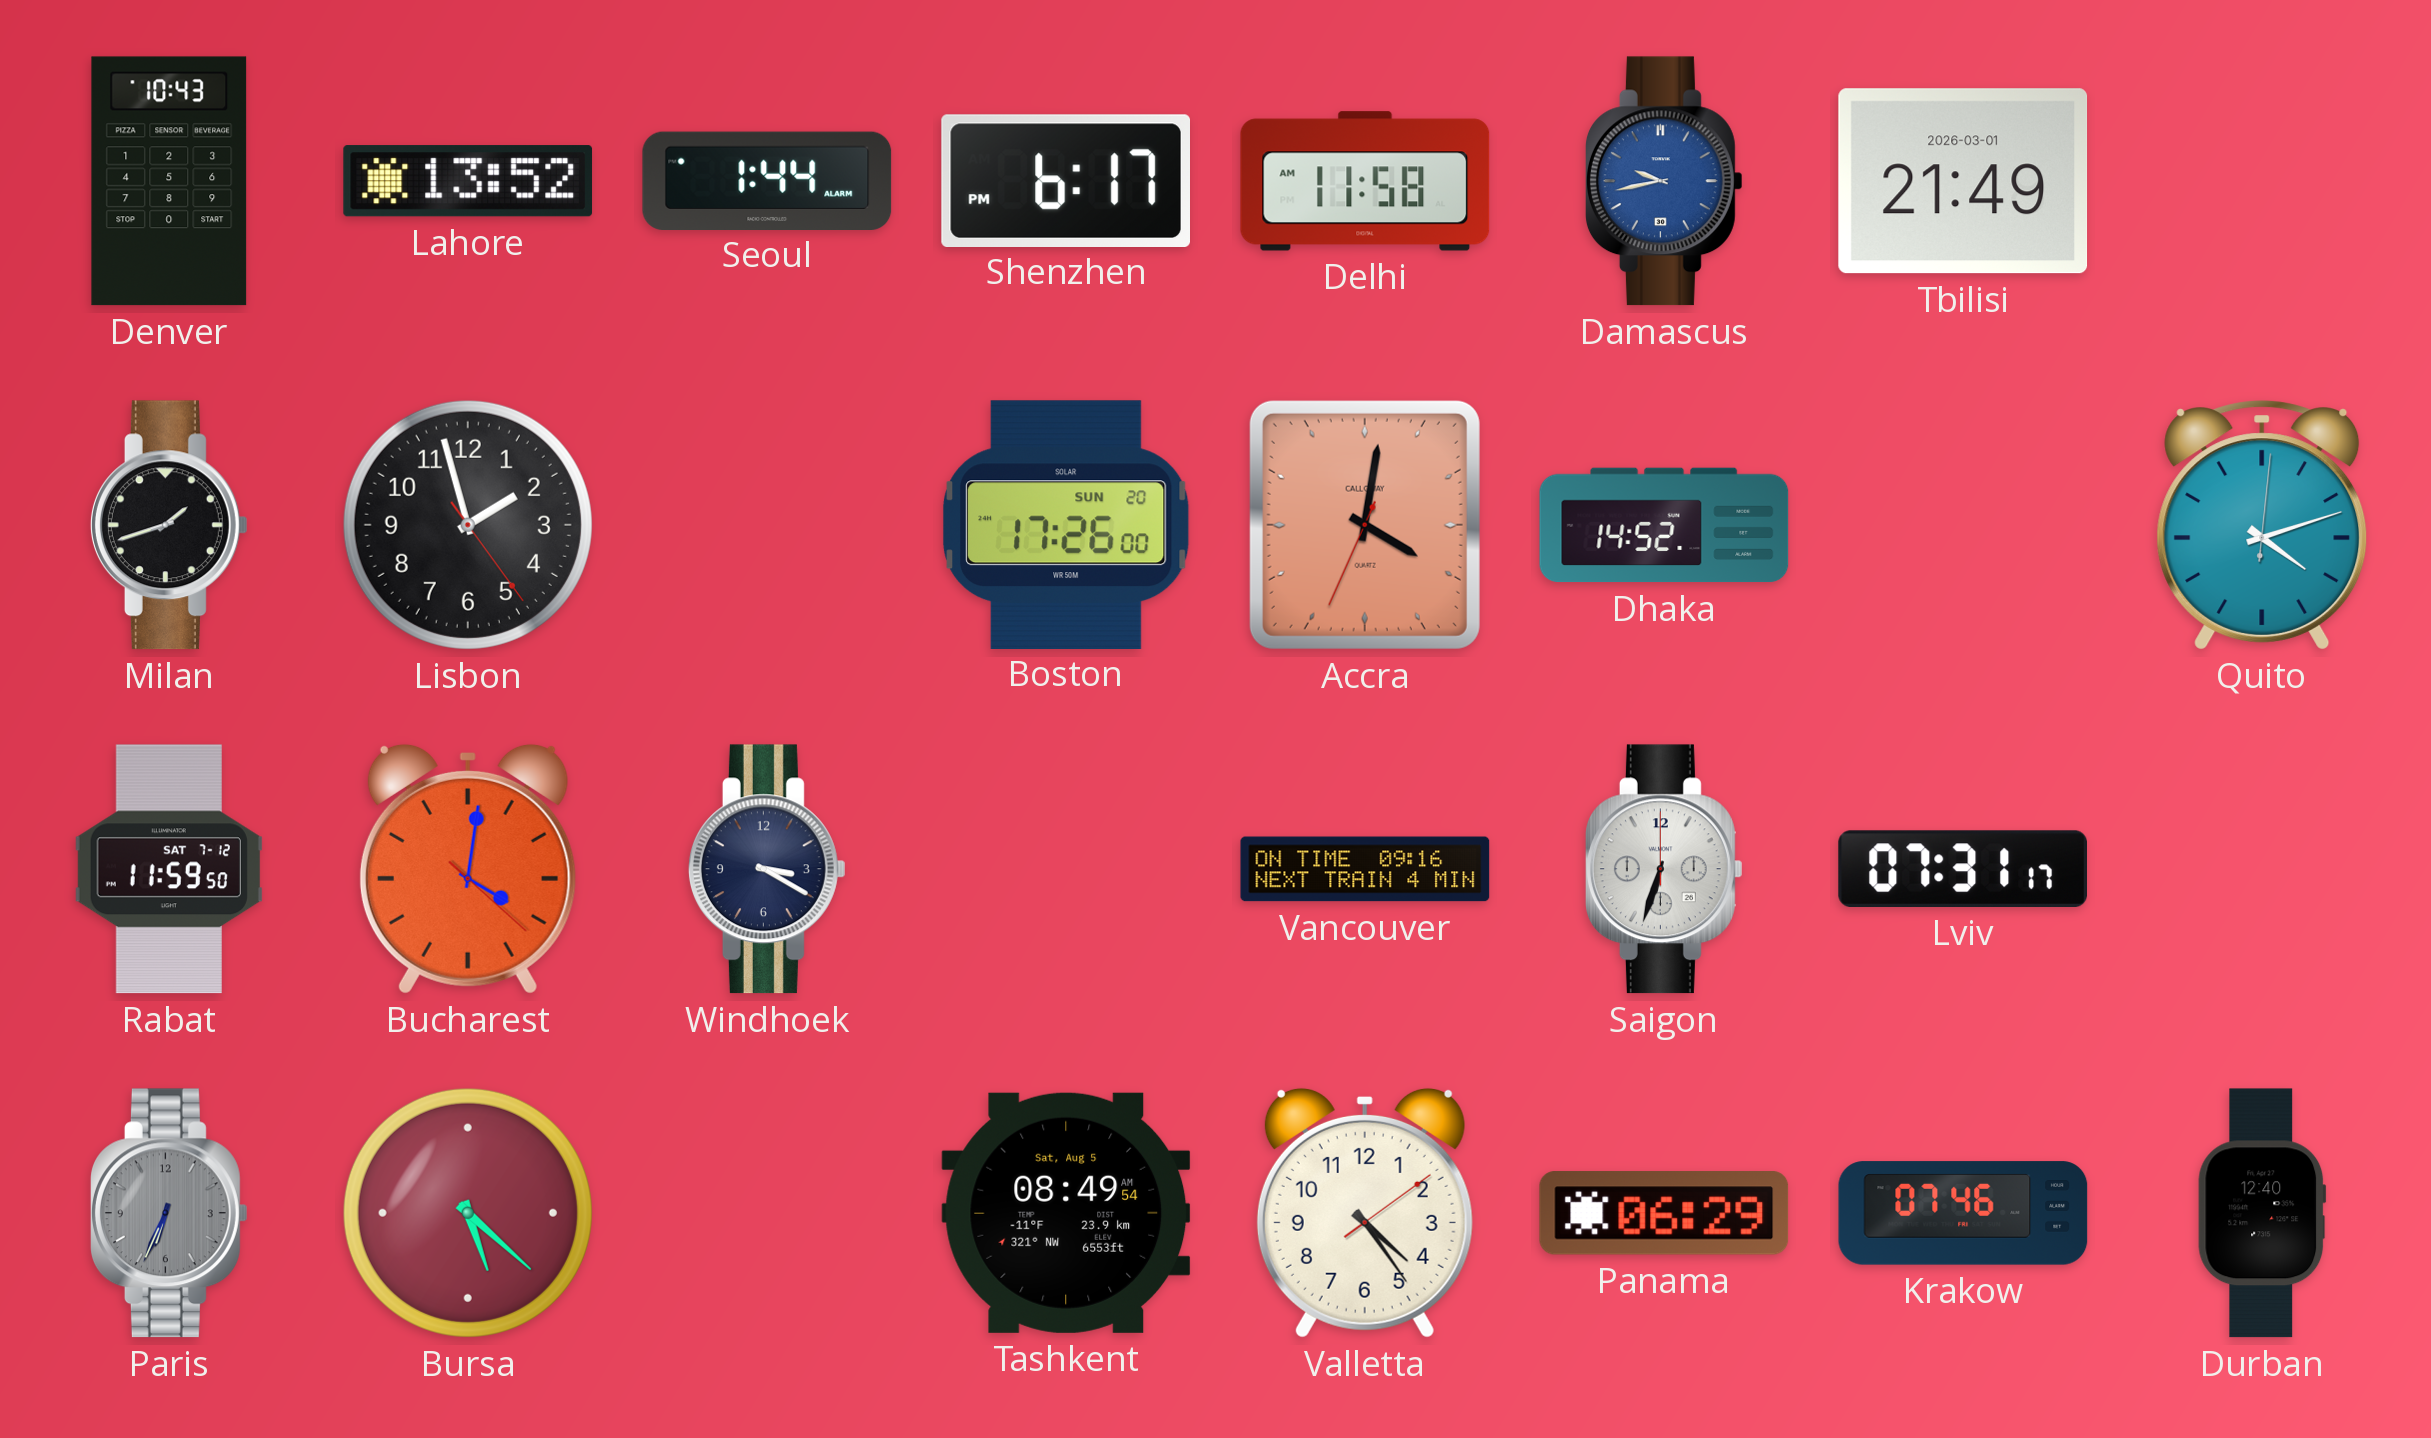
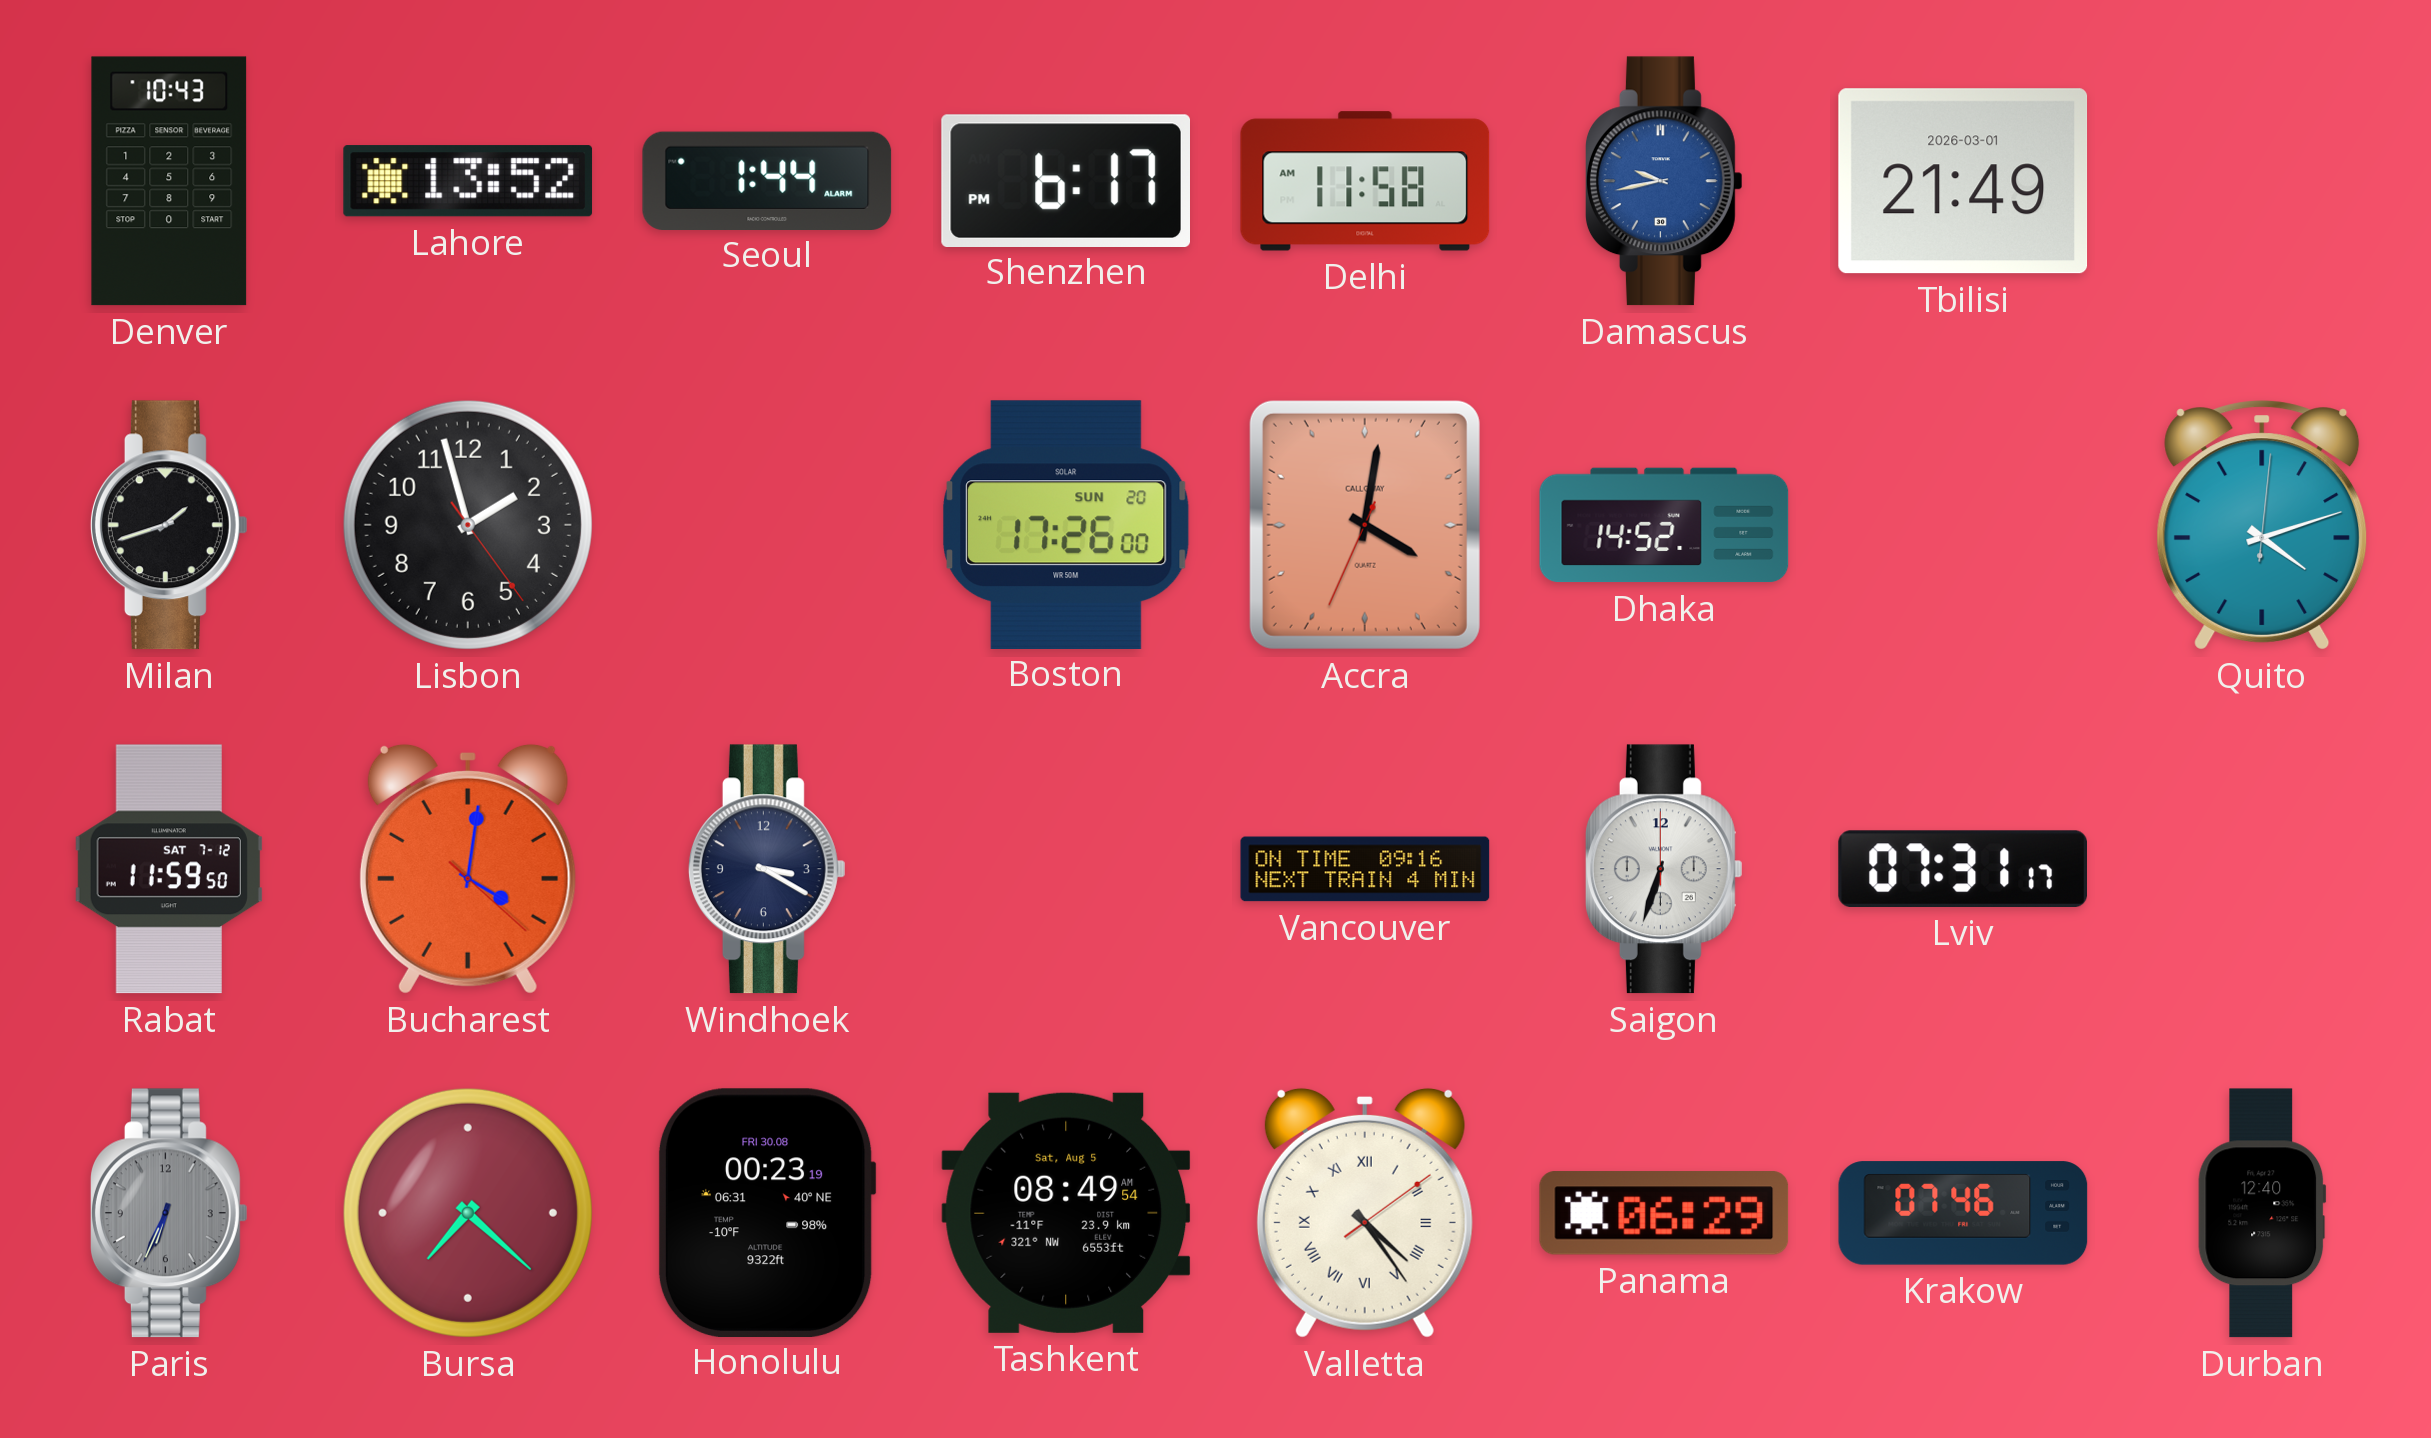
Bursa: 5:22 -> 7:22 (468, 1213)
Honolulu: none -> 00:23 (767, 1212)
Valletta numerals: Arabic -> Roman (1365, 1213)
